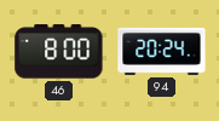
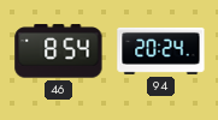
46: 8:00 -> 8:54 (59, 52)
